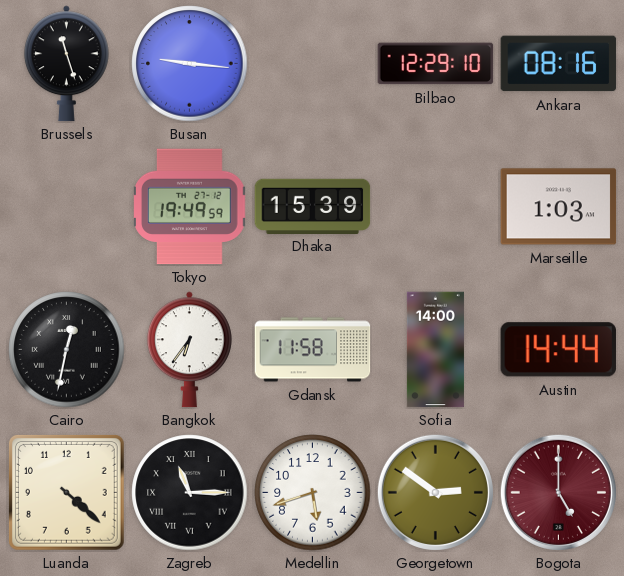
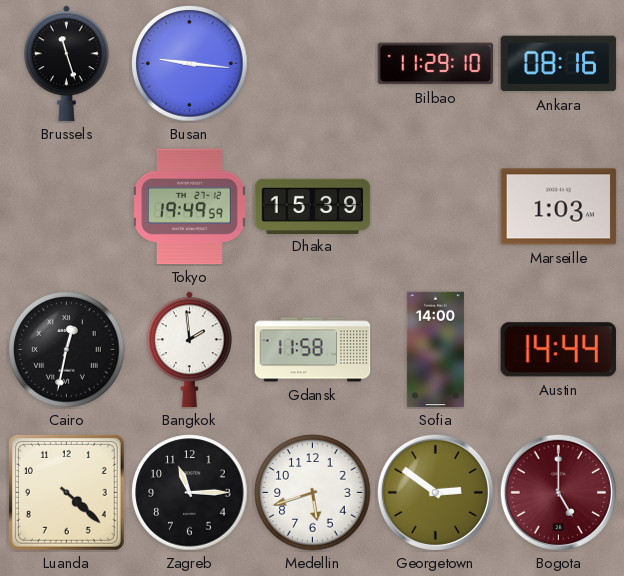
Bilbao: 12:29 -> 11:29 (436, 64)
Bangkok: 6:36 -> 1:59 (189, 350)
Zagreb numerals: Roman -> Arabic (190, 493)
